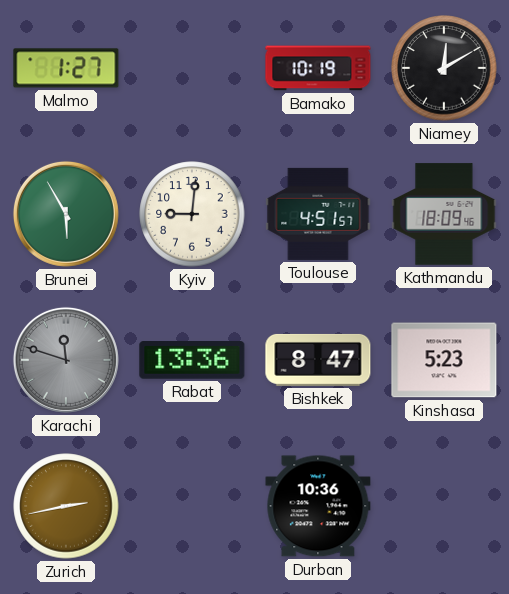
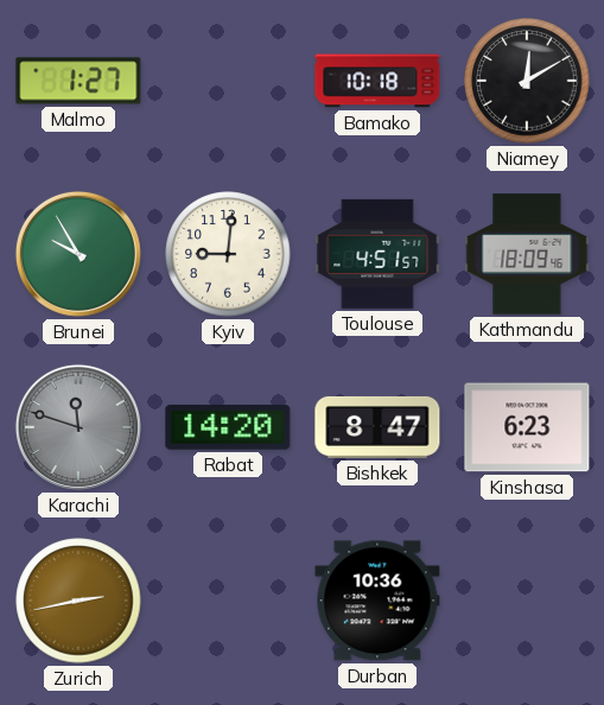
Bamako: 10:19 -> 10:18 (377, 81)
Brunei: 5:55 -> 9:55 (78, 254)
Rabat: 13:36 -> 14:20 (228, 428)
Kinshasa: 5:23 -> 6:23 (527, 427)
